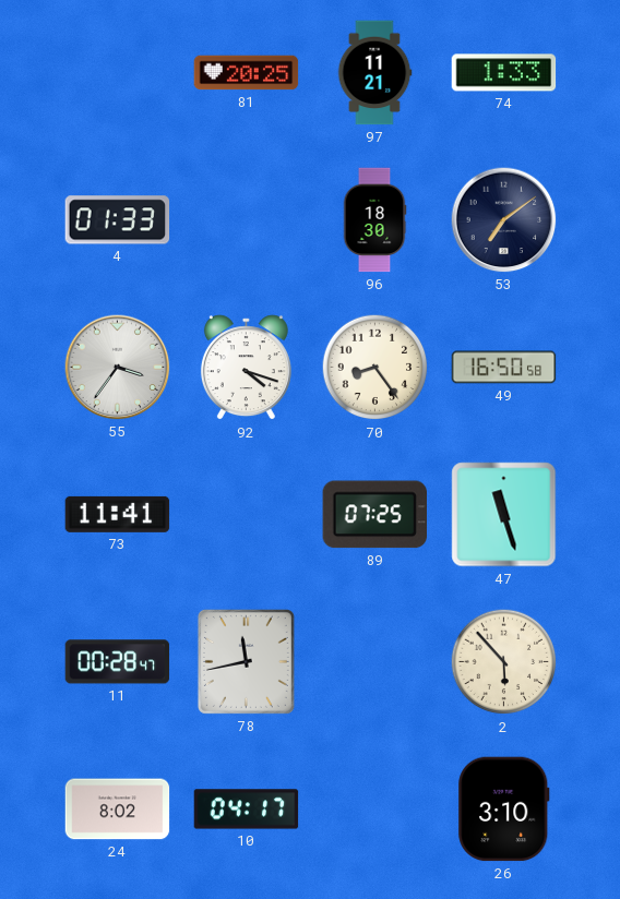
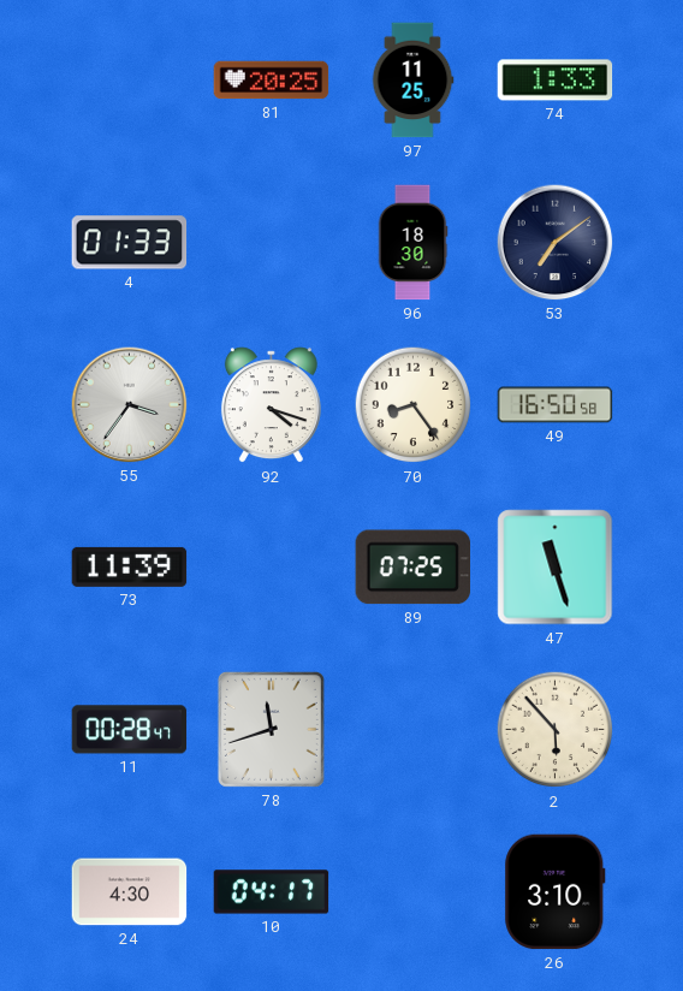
97: 11:21 -> 11:25 (412, 81)
73: 11:41 -> 11:39 (130, 566)
78: 11:43 -> 11:42 (271, 729)
24: 8:02 -> 4:30 (130, 892)
